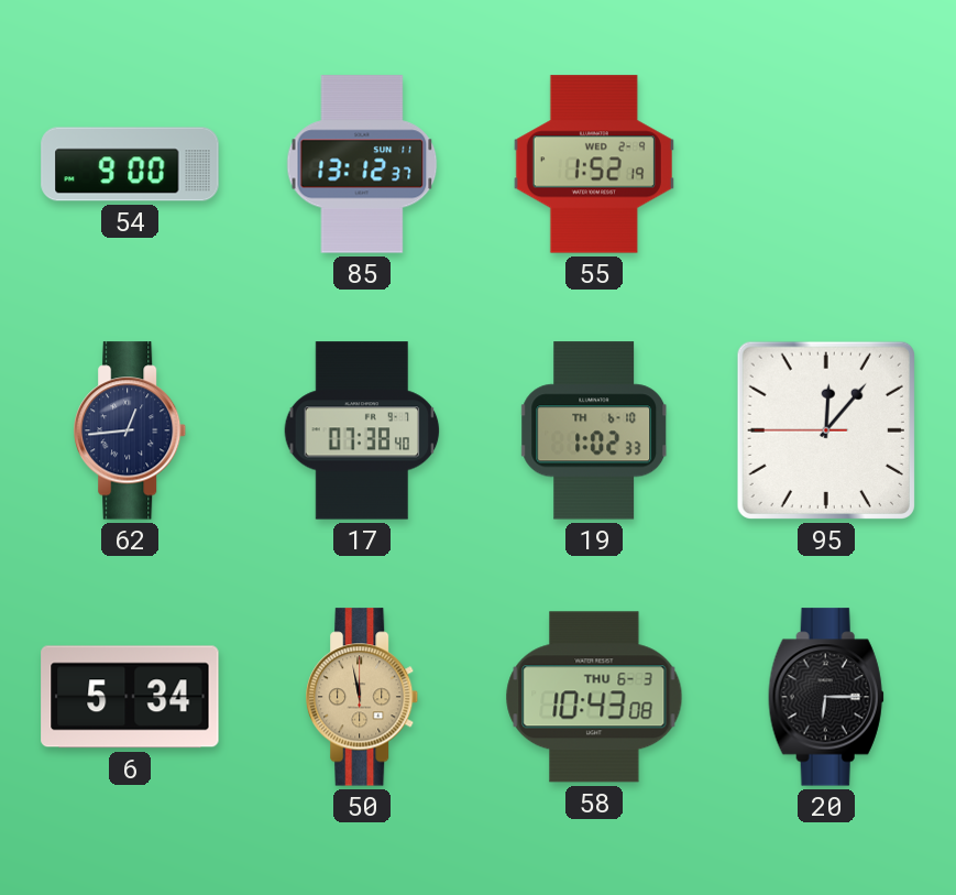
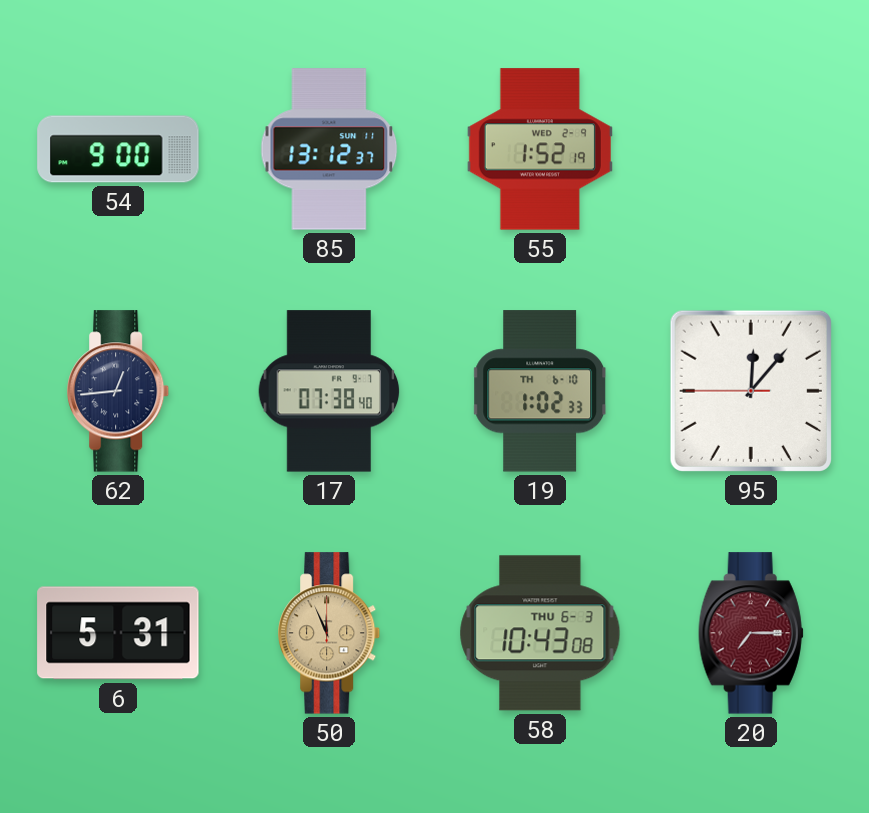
6: 5:34 -> 5:31 (118, 633)
50: 11:58 -> 11:56 (330, 633)
20: 6:15 -> 7:15 (751, 633)
20 dial: black -> burgundy (751, 633)
